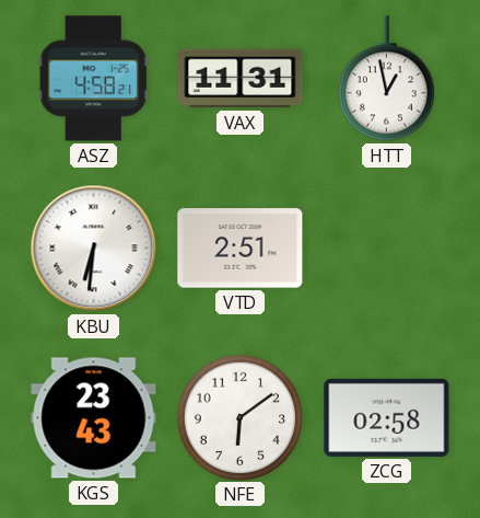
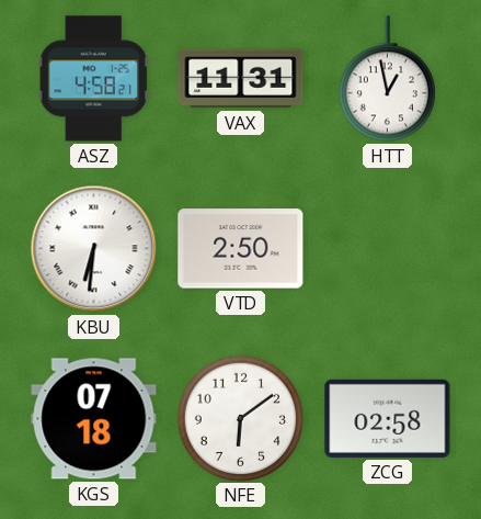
VTD: 2:51 -> 2:50 (241, 249)
KGS: 23:43 -> 07:18 (94, 419)
